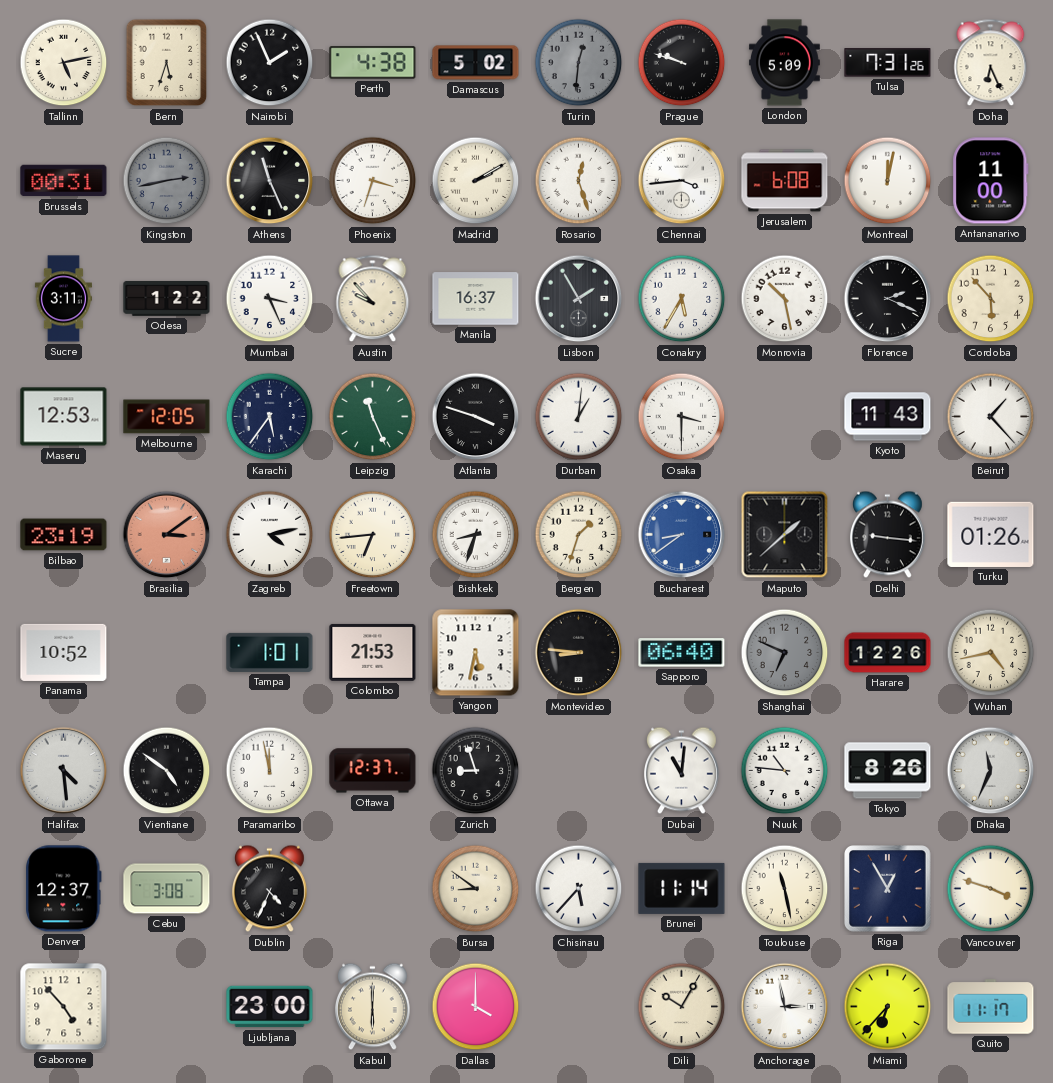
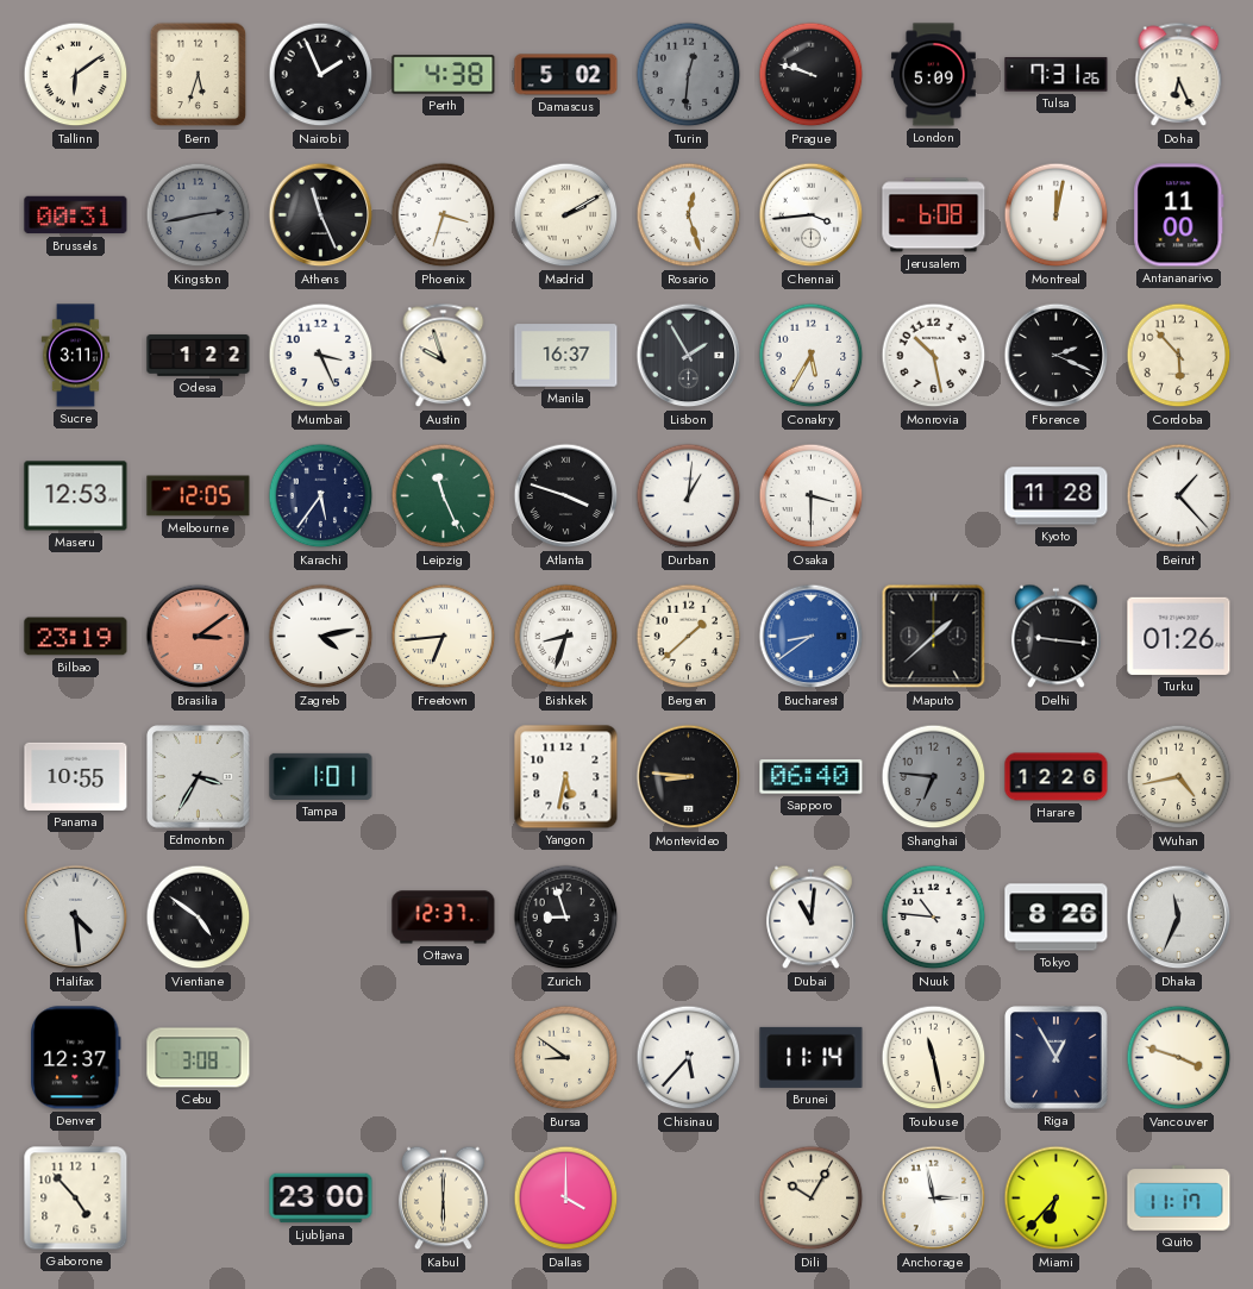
Tallinn: 5:13 -> 6:09 (76, 75)
Austin: 9:53 -> 9:57 (444, 356)
Kyoto: 11:43 -> 11:28 (1057, 496)
Bergen: 1:33 -> 1:38 (689, 637)
Panama: 10:52 -> 10:55 (76, 776)
Edmonton: none -> 3:35 (199, 777)
Colombo: 21:53 -> none (373, 652)
Shanghai: 6:49 -> 6:46 (934, 777)
Paramaribo: 11:58 -> none (270, 771)
Dublin: 4:34 -> none (269, 889)
